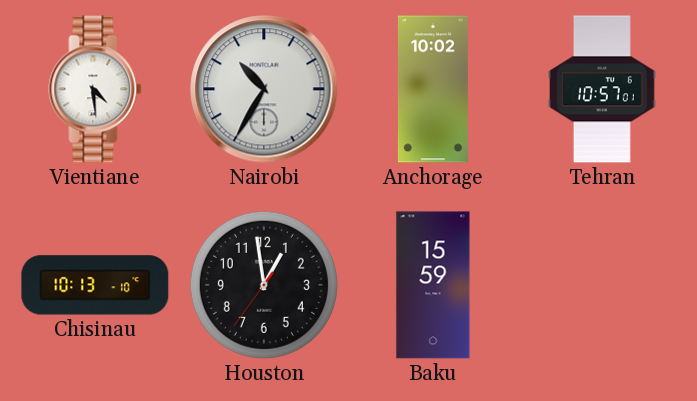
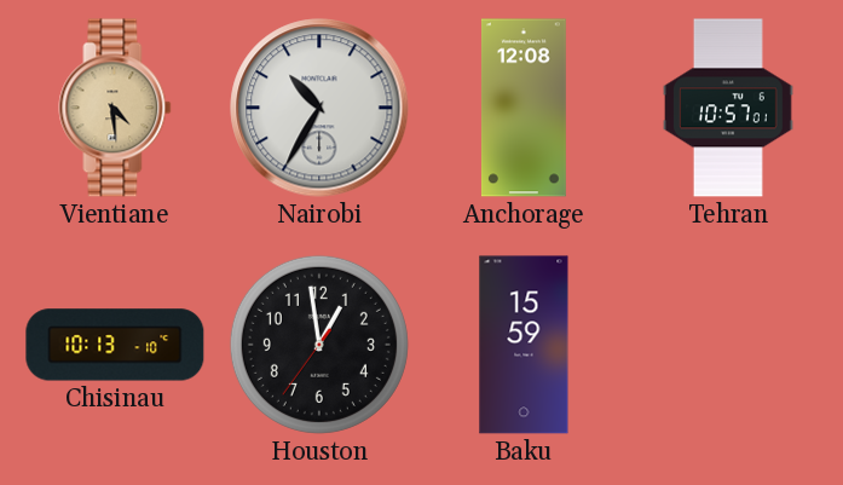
Vientiane dial: white -> champagne (115, 108)
Anchorage: 10:02 -> 12:08 (524, 108)
